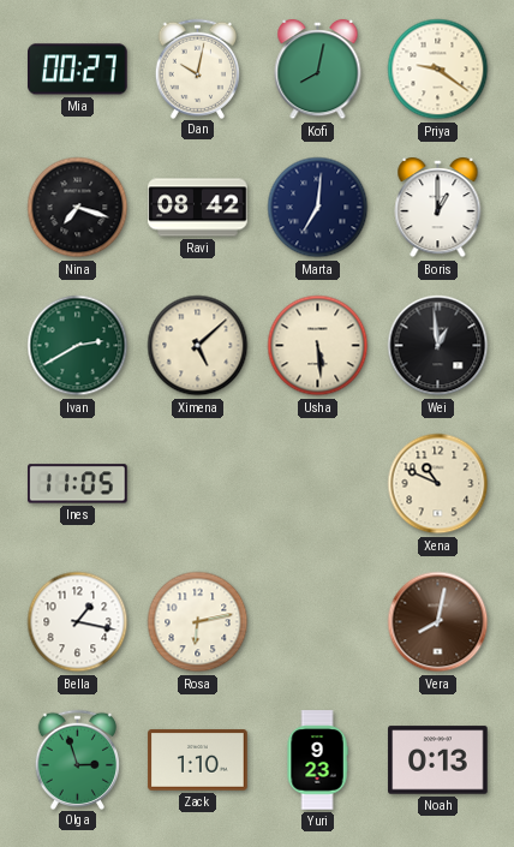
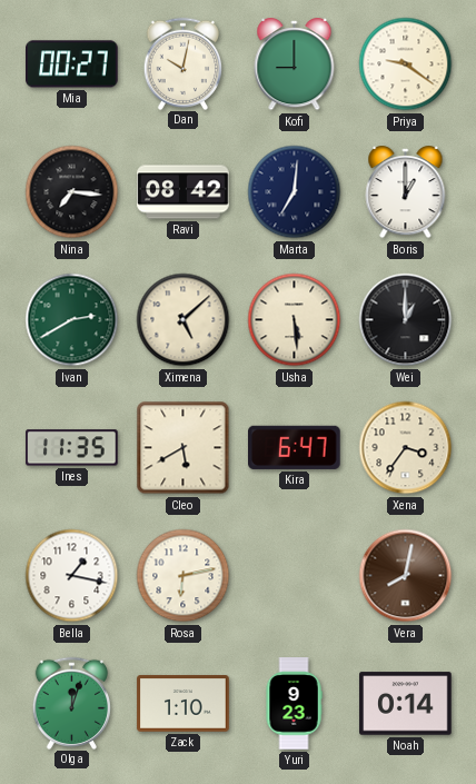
Kofi: 8:02 -> 9:00 (295, 66)
Nina: 7:18 -> 7:16 (72, 192)
Wei: 12:59 -> 1:00 (406, 320)
Ines: 11:05 -> 11:35 (72, 448)
Cleo: none -> 5:40 (184, 448)
Kira: none -> 6:47 (295, 447)
Xena: 10:49 -> 3:36 (406, 448)
Olga: 2:57 -> 12:03 (72, 703)
Noah: 0:13 -> 0:14 (406, 704)
